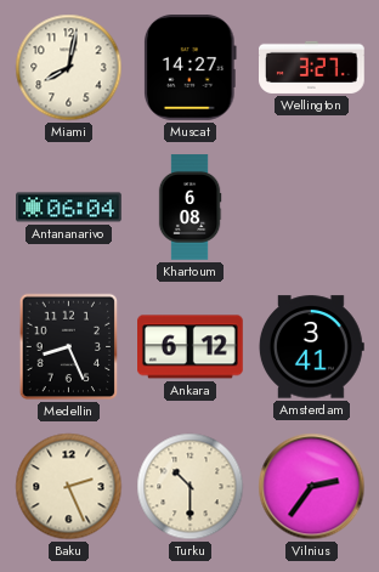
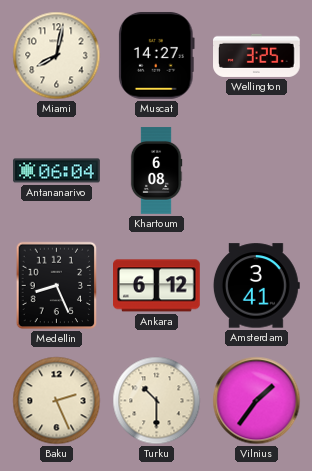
Wellington: 3:27 -> 3:25 (257, 55)
Vilnius: 2:36 -> 1:36 (257, 401)
